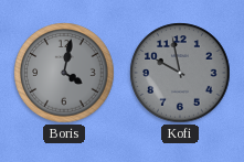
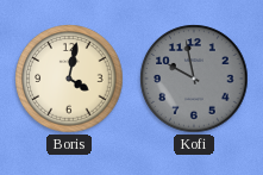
Boris dial: grey -> cream (69, 79)
